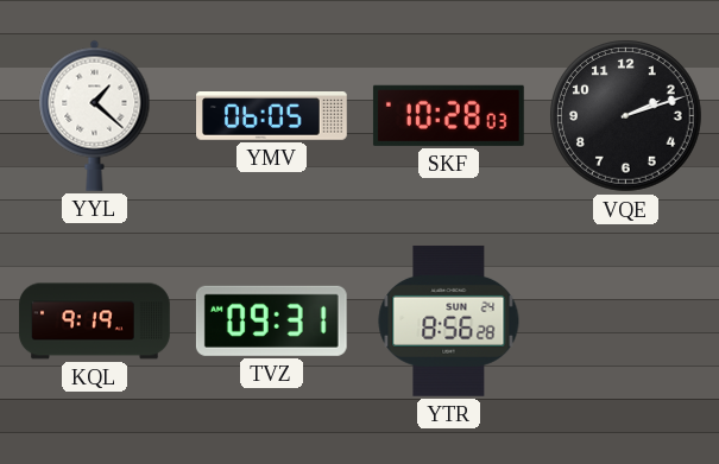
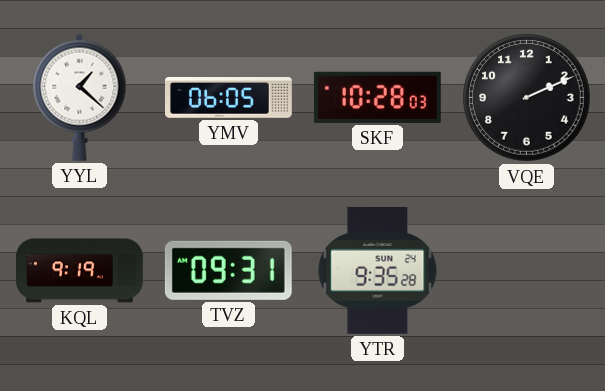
VQE: 2:12 -> 2:11 (527, 98)
YTR: 8:56 -> 9:35 (378, 270)
